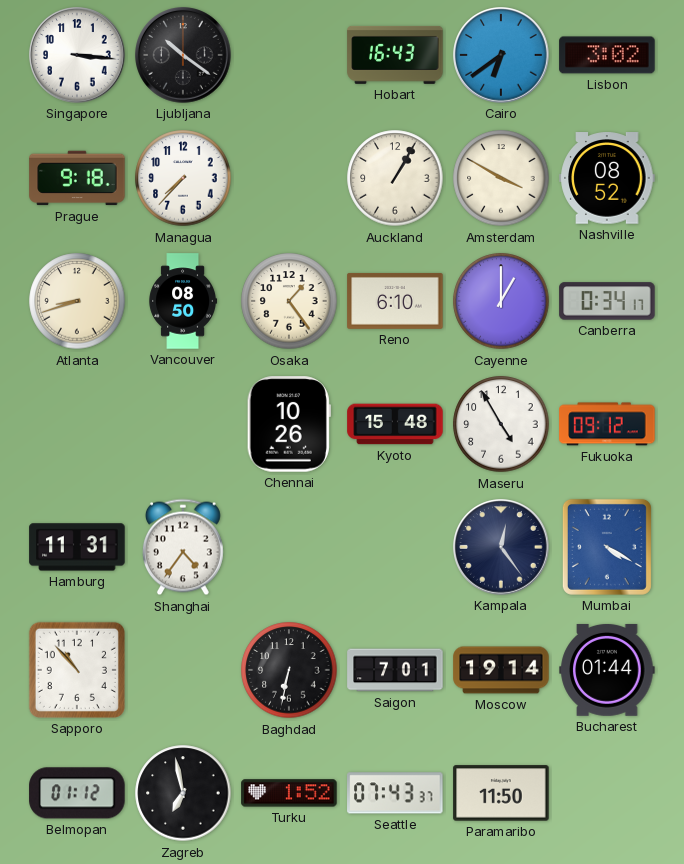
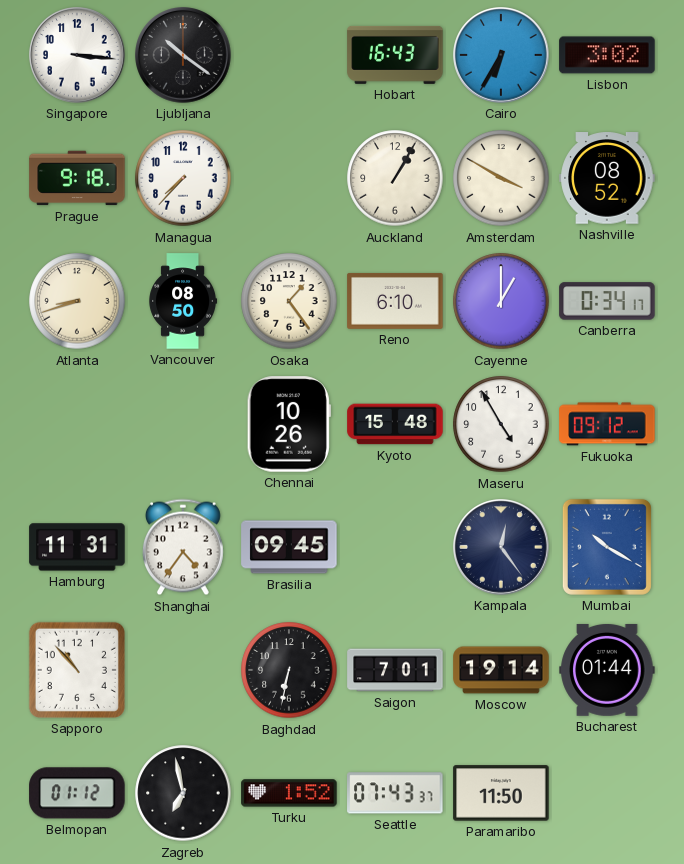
Cairo: 6:39 -> 6:35 (501, 55)
Brasilia: none -> 09:45 (289, 547)
Mumbai: 4:20 -> 10:20 (607, 547)
